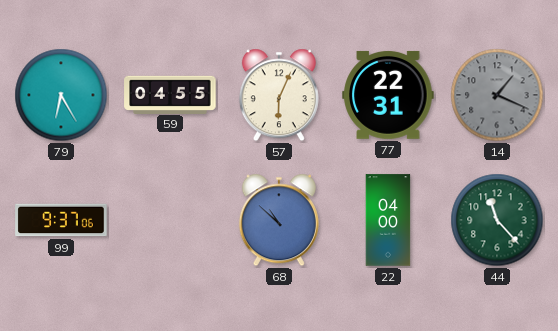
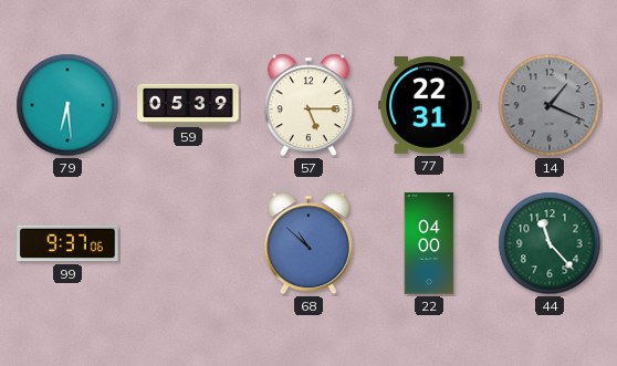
79: 6:25 -> 6:29 (67, 105)
59: 04:55 -> 05:39 (188, 104)
57: 6:04 -> 5:15 (308, 105)
